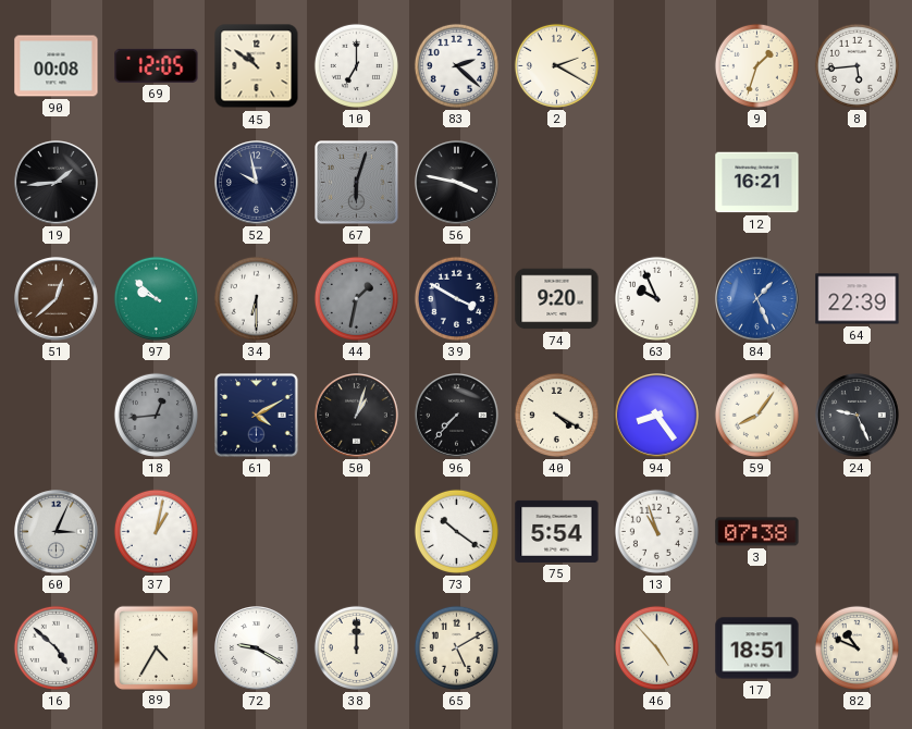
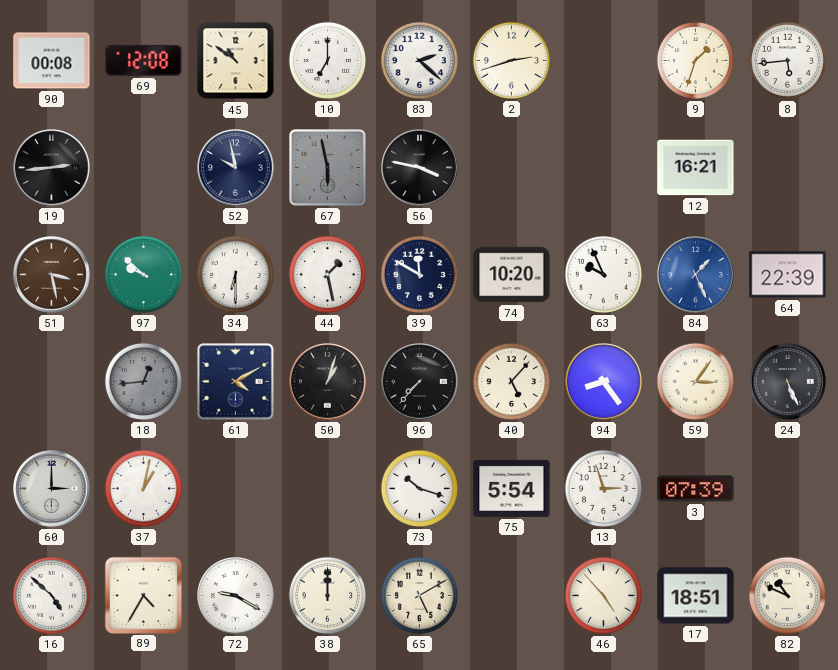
69: 12:05 -> 12:08 (144, 60)
2: 2:20 -> 2:42 (511, 60)
19: 1:44 -> 2:44 (52, 168)
67: 6:03 -> 5:58 (328, 168)
51: 12:38 -> 3:28 (52, 275)
44: 1:32 -> 1:28 (327, 274)
44 dial: grey -> white (327, 274)
39: 3:50 -> 11:50 (419, 274)
74: 9:20 -> 10:20 (512, 275)
40: 4:20 -> 5:07 (511, 381)
59: 8:06 -> 3:06 (695, 381)
24: 9:26 -> 5:26 (788, 382)
60: 3:04 -> 3:00 (52, 489)
73: 10:21 -> 10:18 (419, 488)
13: 10:57 -> 2:57 (603, 488)
3: 07:38 -> 07:39 (696, 489)
